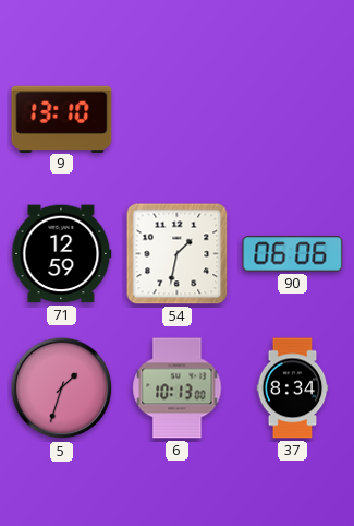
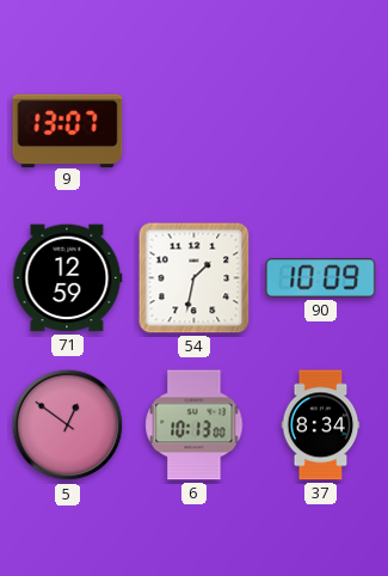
9: 13:10 -> 13:07 (68, 130)
90: 06:06 -> 10:09 (321, 278)
5: 1:33 -> 12:51 (68, 425)
